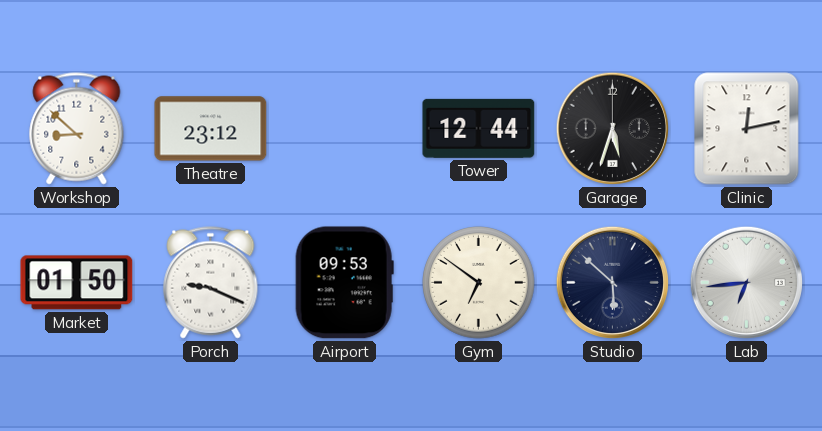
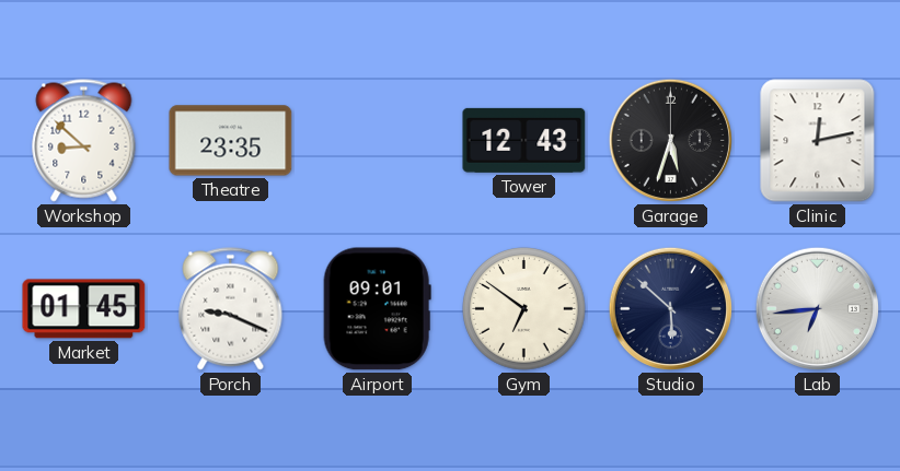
Theatre: 23:12 -> 23:35 (231, 141)
Tower: 12:44 -> 12:43 (524, 140)
Market: 01:50 -> 01:45 (84, 309)
Airport: 09:53 -> 09:01 (377, 309)
